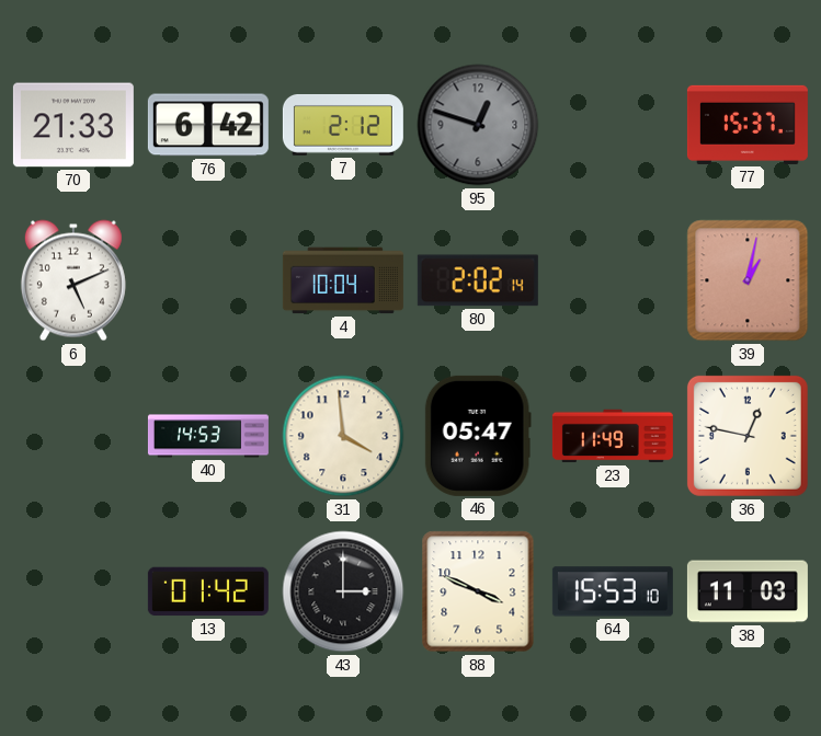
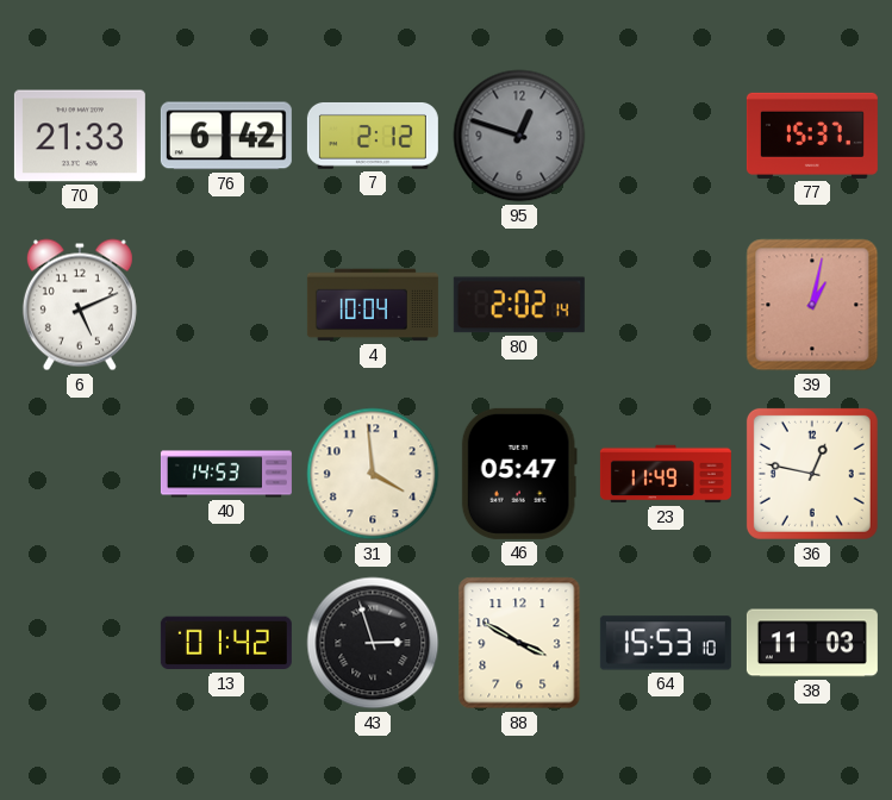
43: 3:00 -> 2:57 (373, 643)
88: 3:49 -> 3:50 (519, 643)
